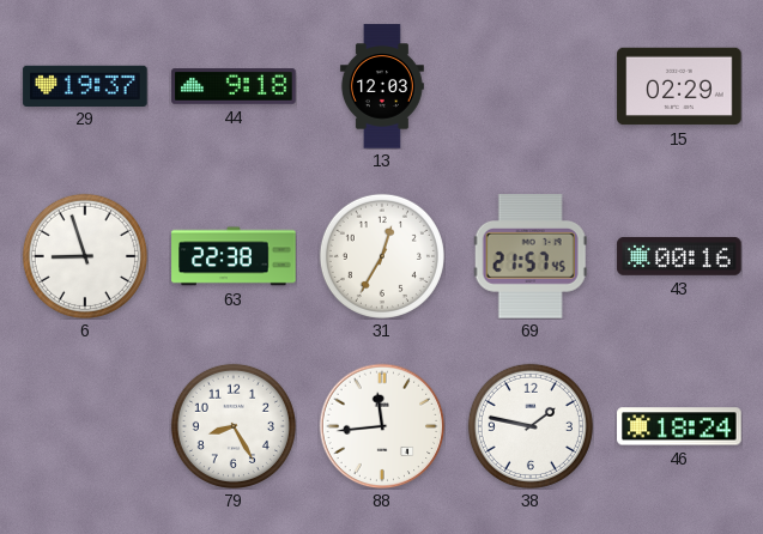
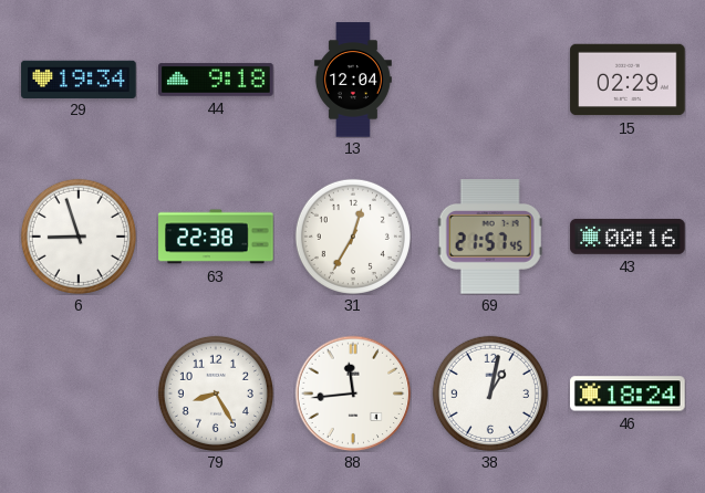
29: 19:37 -> 19:34 (79, 78)
13: 12:03 -> 12:04 (353, 80)
38: 1:47 -> 1:02 (490, 394)
